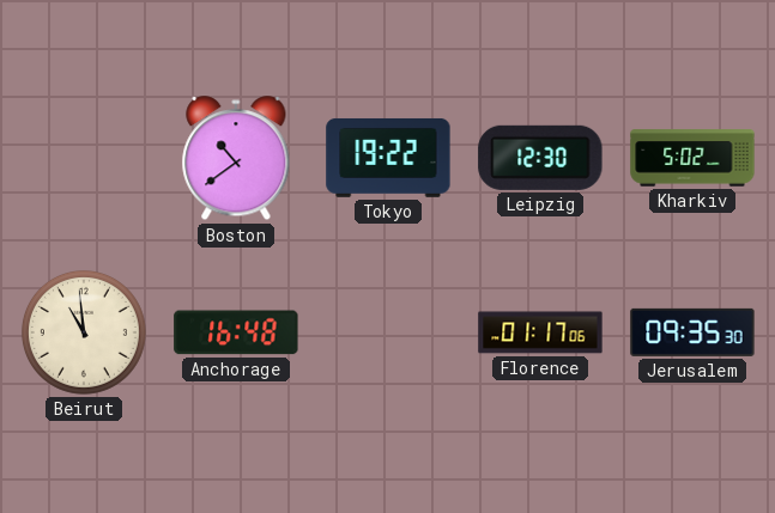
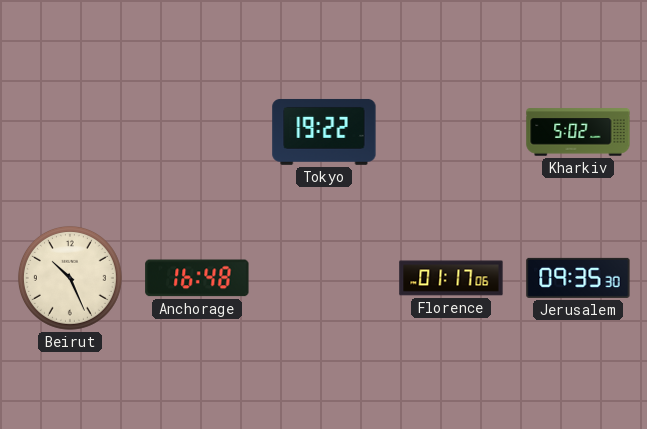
Boston: 10:39 -> none (236, 159)
Leipzig: 12:30 -> none (540, 158)
Beirut: 10:59 -> 10:26 (70, 278)
